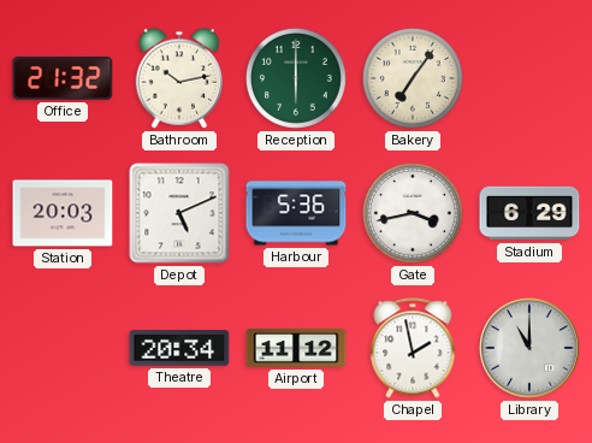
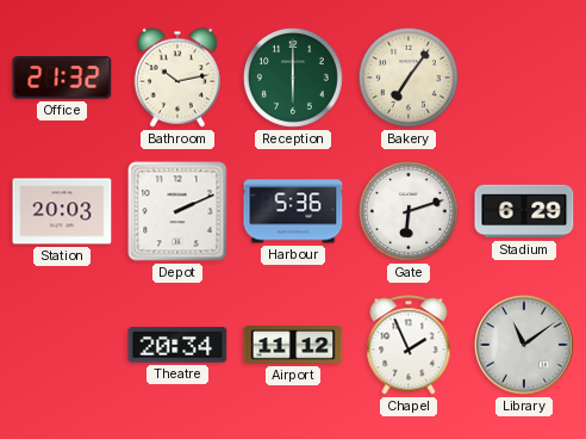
Depot: 5:11 -> 2:11 (177, 211)
Gate: 3:43 -> 6:12 (409, 211)
Chapel: 1:58 -> 1:56 (409, 345)
Library: 11:00 -> 11:09 (524, 345)
